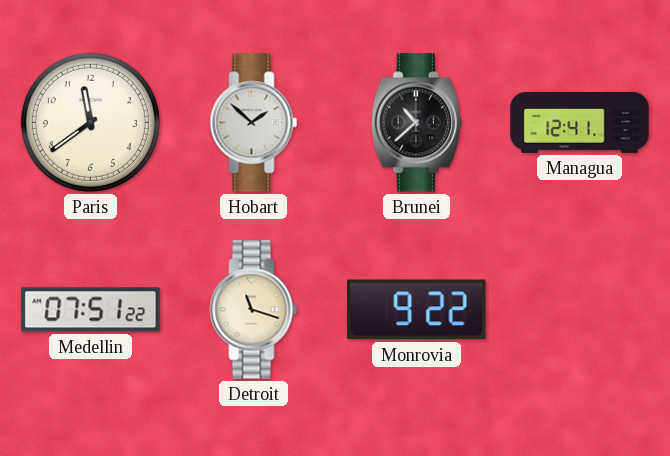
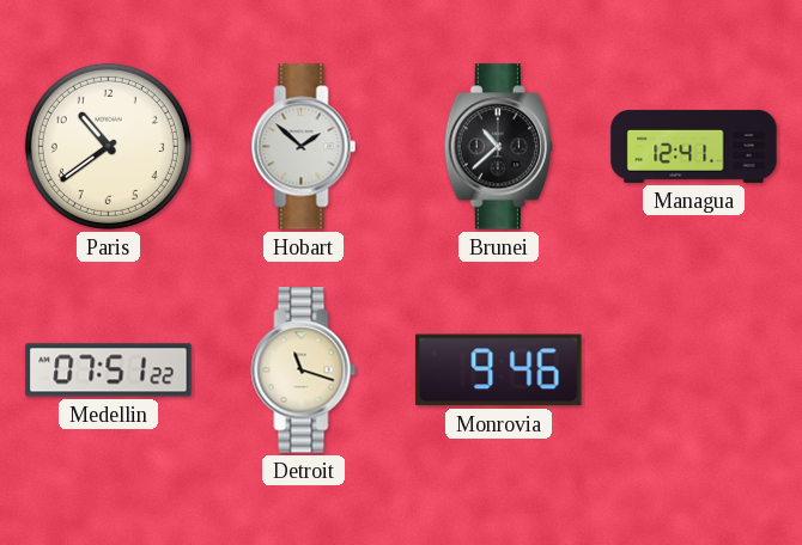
Paris: 11:39 -> 10:39 (108, 146)
Monrovia: 9:22 -> 9:46 (499, 371)
